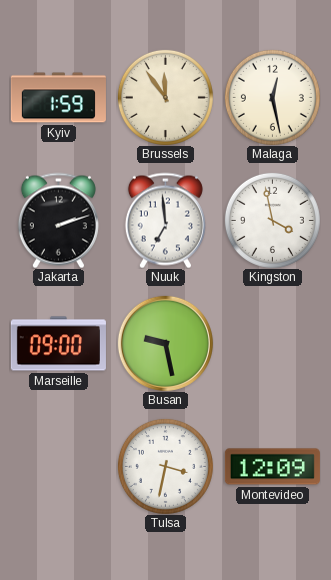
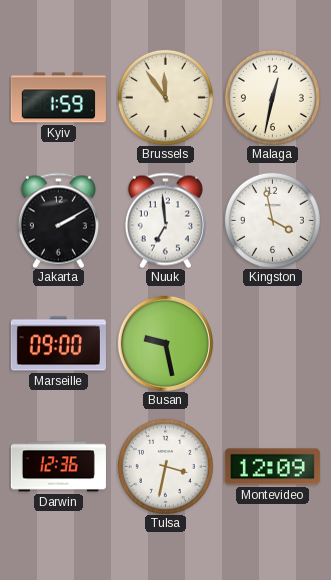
Malaga: 12:28 -> 12:32 (272, 97)
Jakarta: 2:12 -> 2:10 (58, 220)
Darwin: none -> 12:36 (58, 467)
